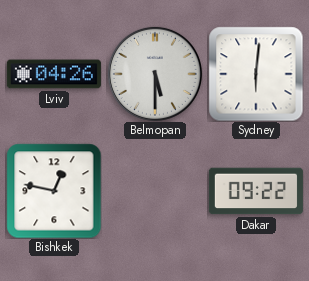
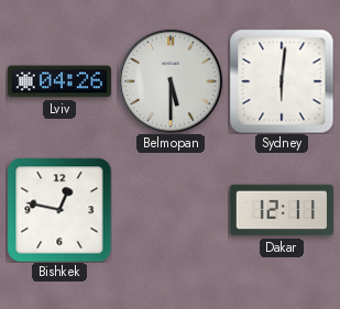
Dakar: 09:22 -> 12:11 (282, 210)
